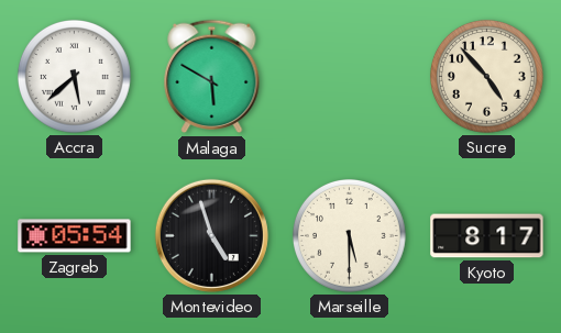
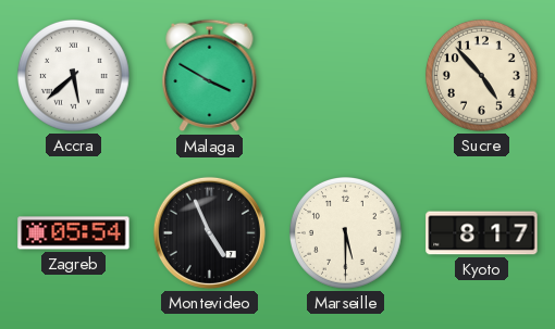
Malaga: 5:50 -> 3:50 (210, 76)
Montevideo: 4:57 -> 4:56 (209, 232)
